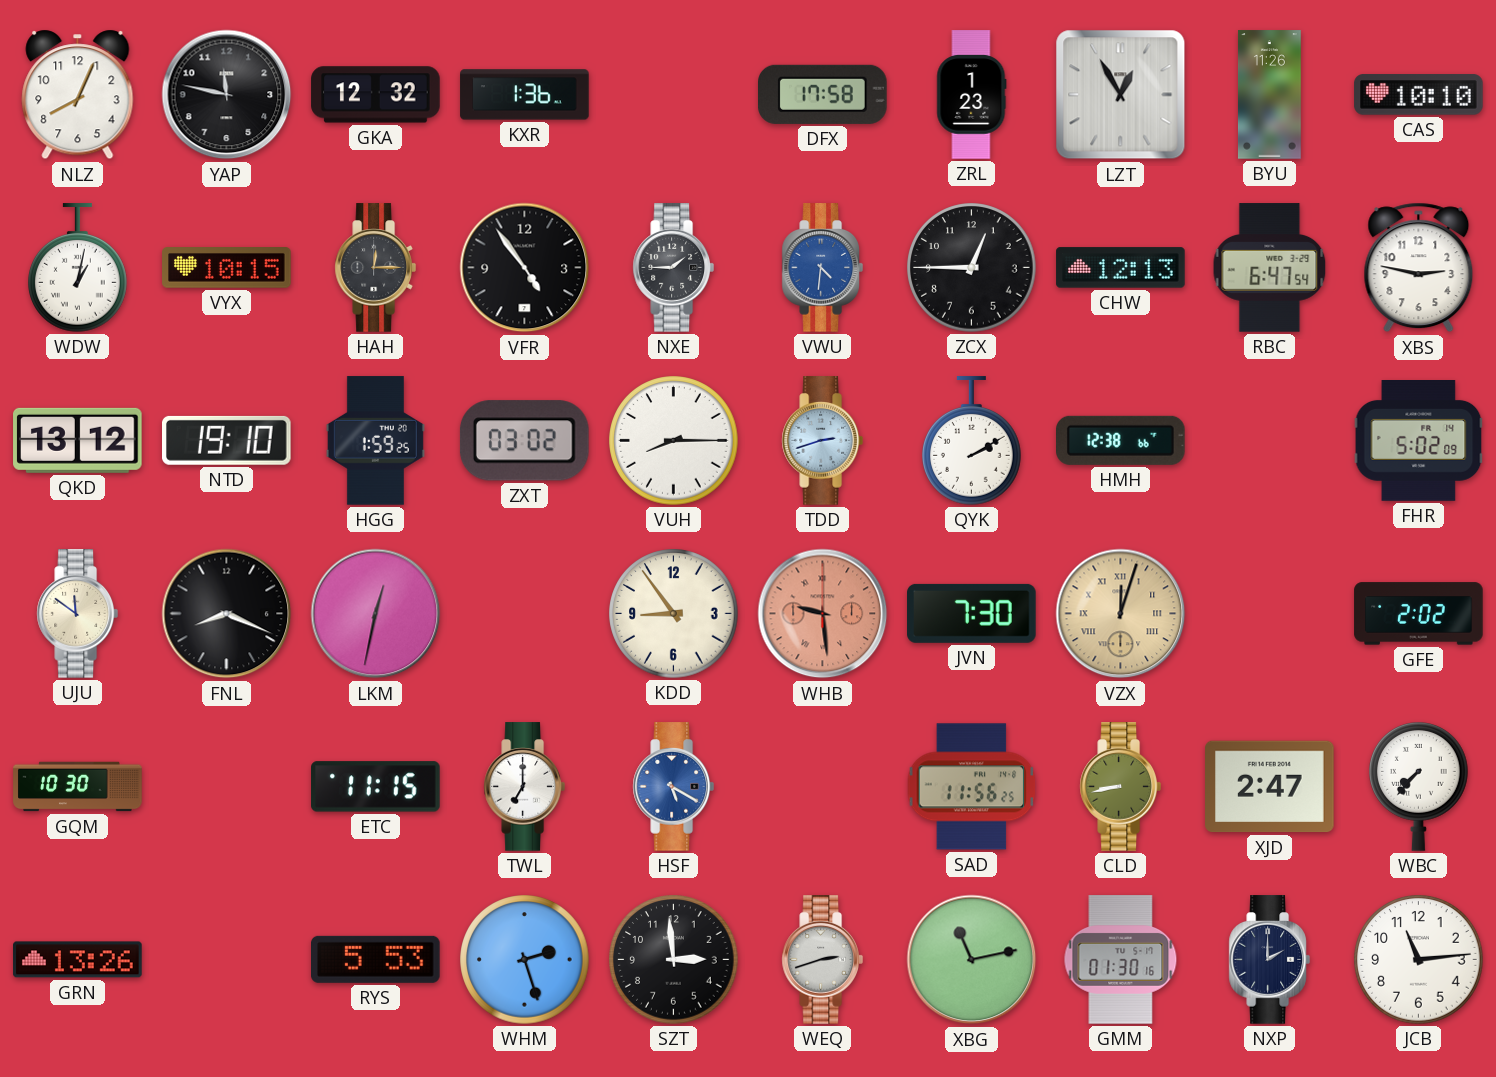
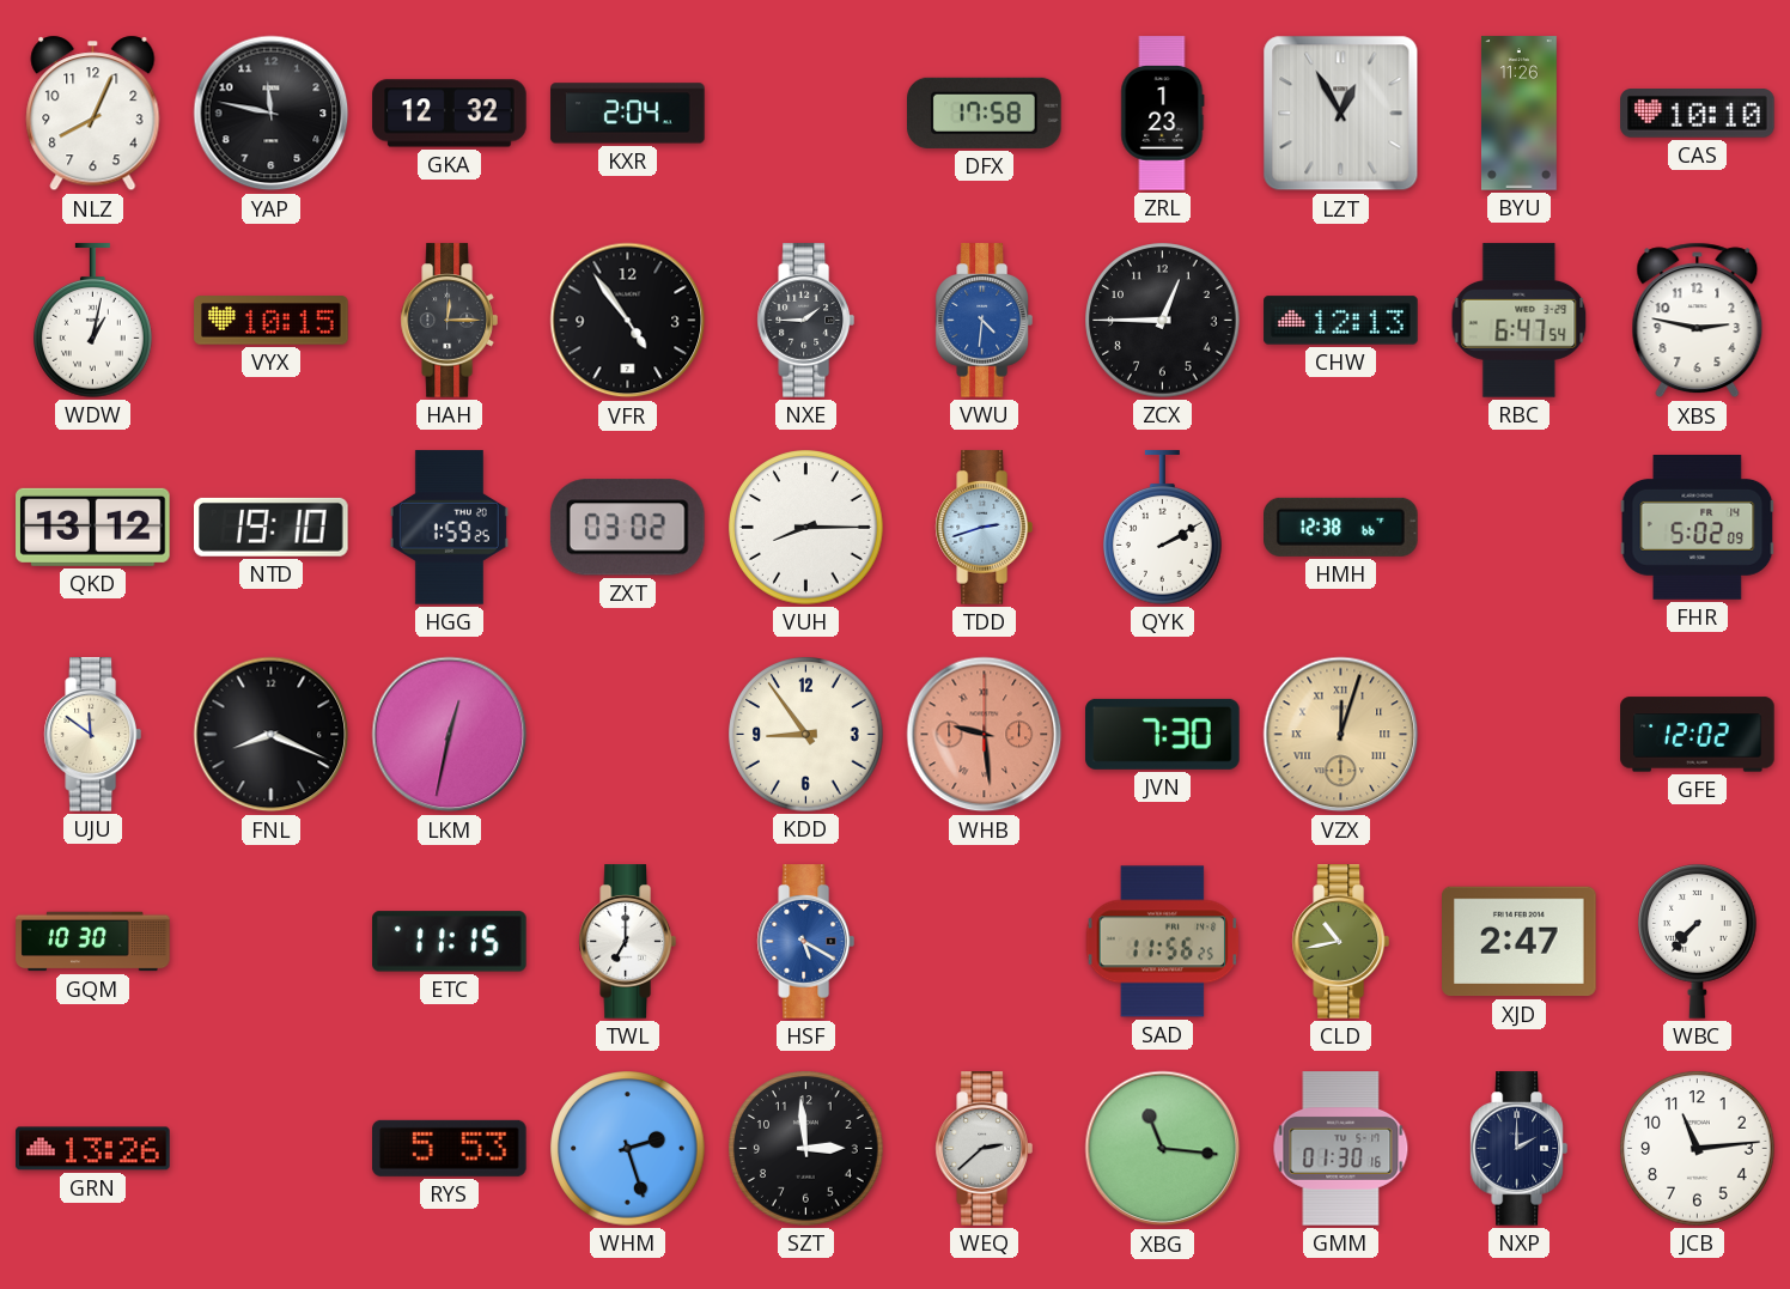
KXR: 1:36 -> 2:04 (628, 114)
GFE: 2:02 -> 12:02 (1698, 735)
CLD: 8:43 -> 10:43 (1340, 942)
WEQ: 2:42 -> 2:38 (984, 1149)
XBG: 11:13 -> 11:16 (1163, 1149)
